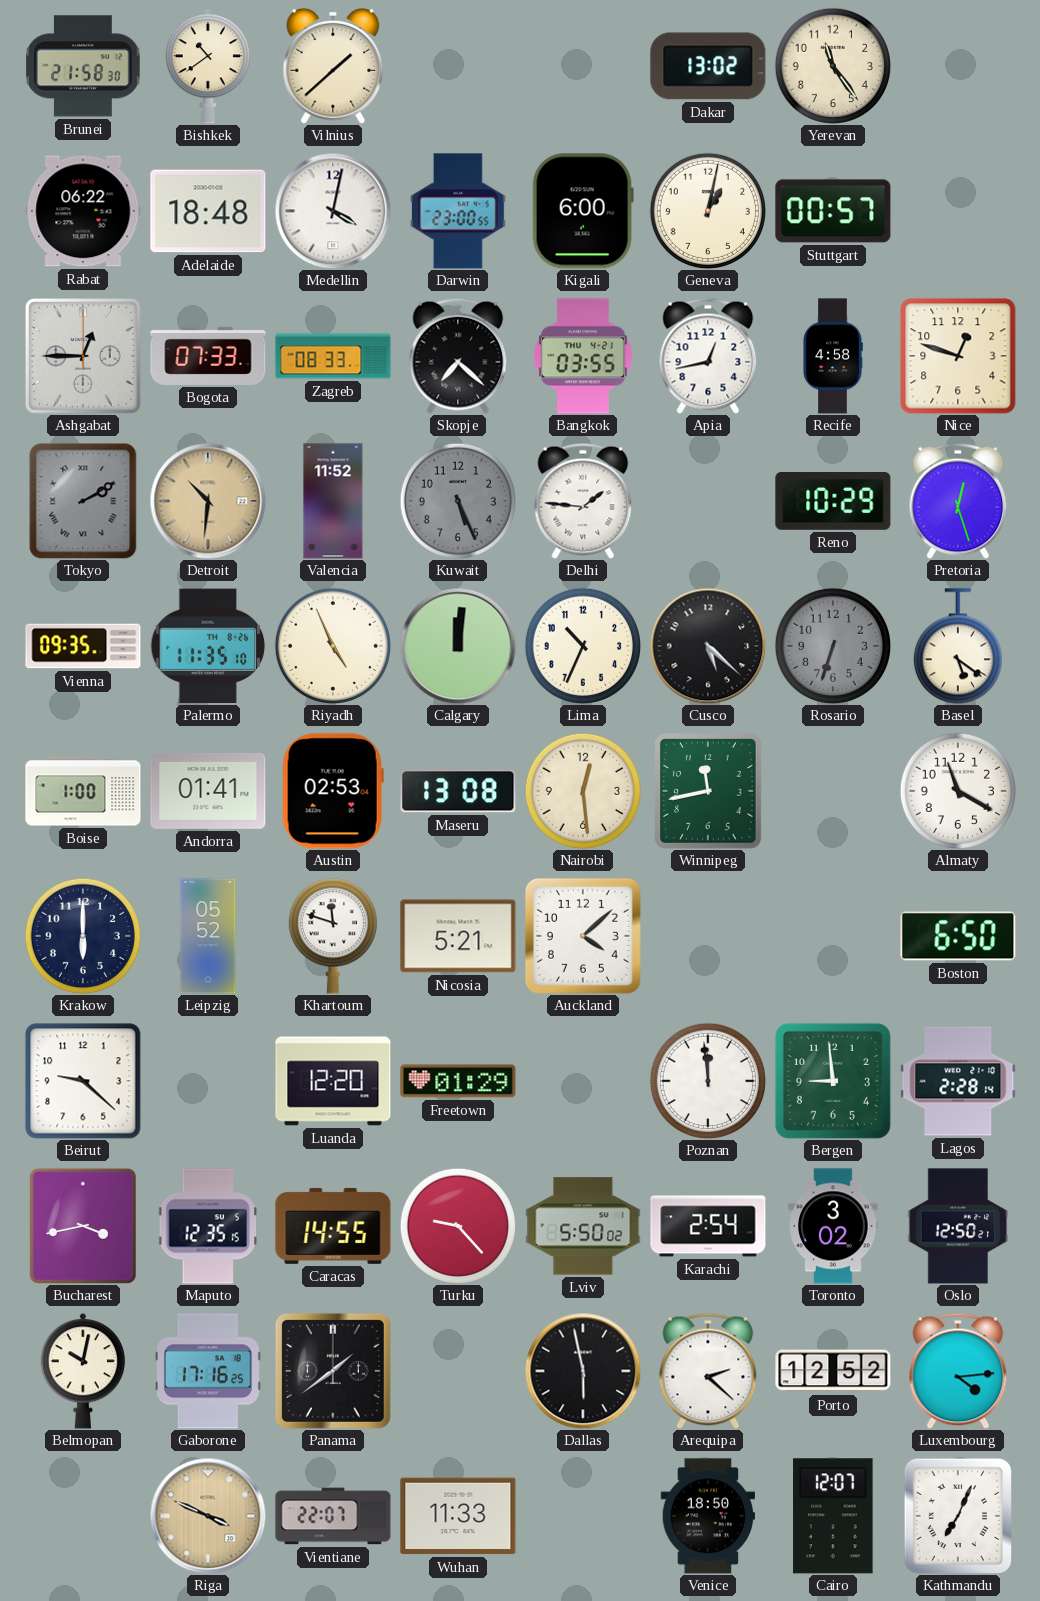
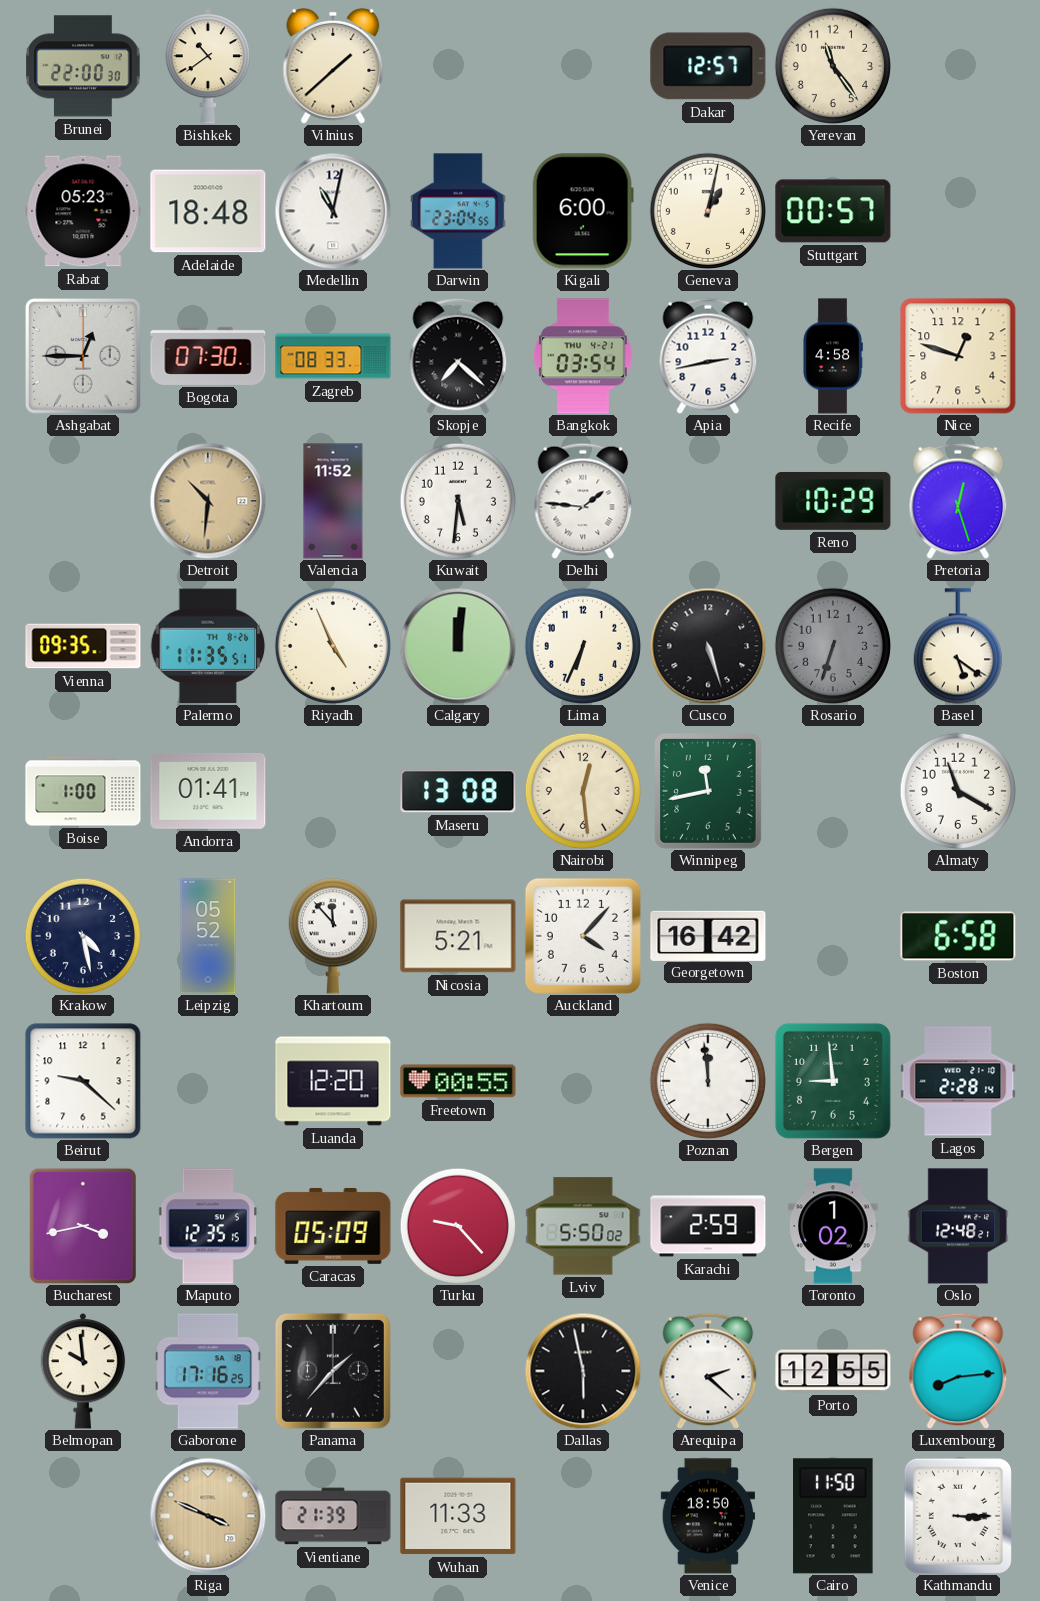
Brunei: 21:58 -> 22:00 (83, 66)
Dakar: 13:02 -> 12:57 (708, 66)
Rabat: 06:22 -> 05:23 (83, 211)
Medellin: 4:02 -> 11:02 (333, 211)
Darwin: 23:00 -> 23:04 (459, 211)
Bogota: 07:33 -> 07:30 (208, 356)
Bangkok: 03:55 -> 03:54 (584, 356)
Apia: 12:43 -> 2:43 (708, 356)
Tokyo: 2:10 -> none (83, 501)
Kuwait: 5:26 -> 5:31 (457, 500)
Kuwait dial: grey -> white (457, 500)
Palermo: 11:35:10 -> 11:35:51 (208, 646)
Lima: 10:34 -> 6:34 (582, 645)
Cusco: 5:22 -> 5:27 (708, 646)
Austin: 02:53 -> none (333, 791)
Krakow: 6:00 -> 4:28 (82, 935)
Khartoum: 11:48 -> 11:53 (333, 936)
Auckland: 4:08 -> 4:07 (583, 936)
Georgetown: none -> 16:42 (708, 935)
Boston: 6:50 -> 6:58 (958, 936)
Freetown: 01:29 -> 00:55 (458, 1081)
Caracas: 14:55 -> 05:09 (333, 1226)
Karachi: 2:54 -> 2:59 (708, 1226)
Toronto: 3:02 -> 1:02 (833, 1226)
Oslo: 12:50 -> 12:48 (958, 1226)
Belmopan: 10:02 -> 9:59 (83, 1371)
Panama: 1:39 -> 1:37 (333, 1371)
Porto: 12:52 -> 12:55 (833, 1371)
Luxembourg: 4:14 -> 8:14 (958, 1371)
Vientiane: 22:07 -> 21:39 (333, 1516)
Cairo: 12:07 -> 11:50 (833, 1516)
Kathmandu: 7:04 -> 3:15 (958, 1516)
